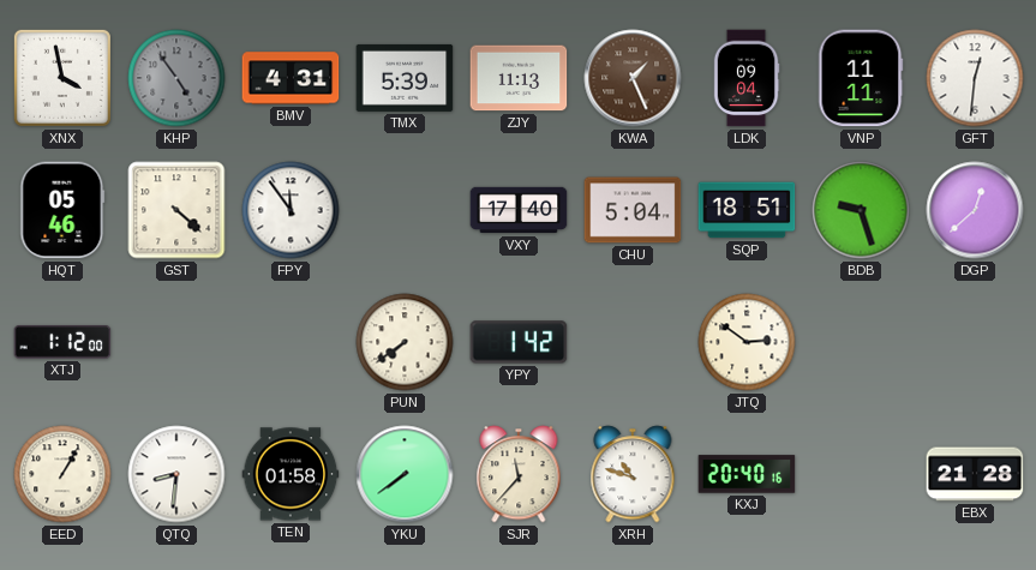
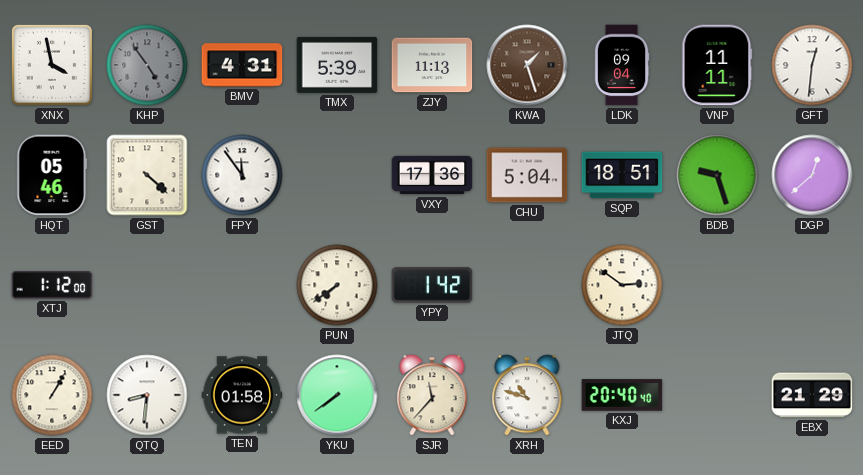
KWA: 1:26 -> 1:27 (527, 65)
VXY: 17:40 -> 17:36 (432, 175)
KXJ: 20:40:16 -> 20:40:40 (622, 395)
EBX: 21:28 -> 21:29 (812, 395)
